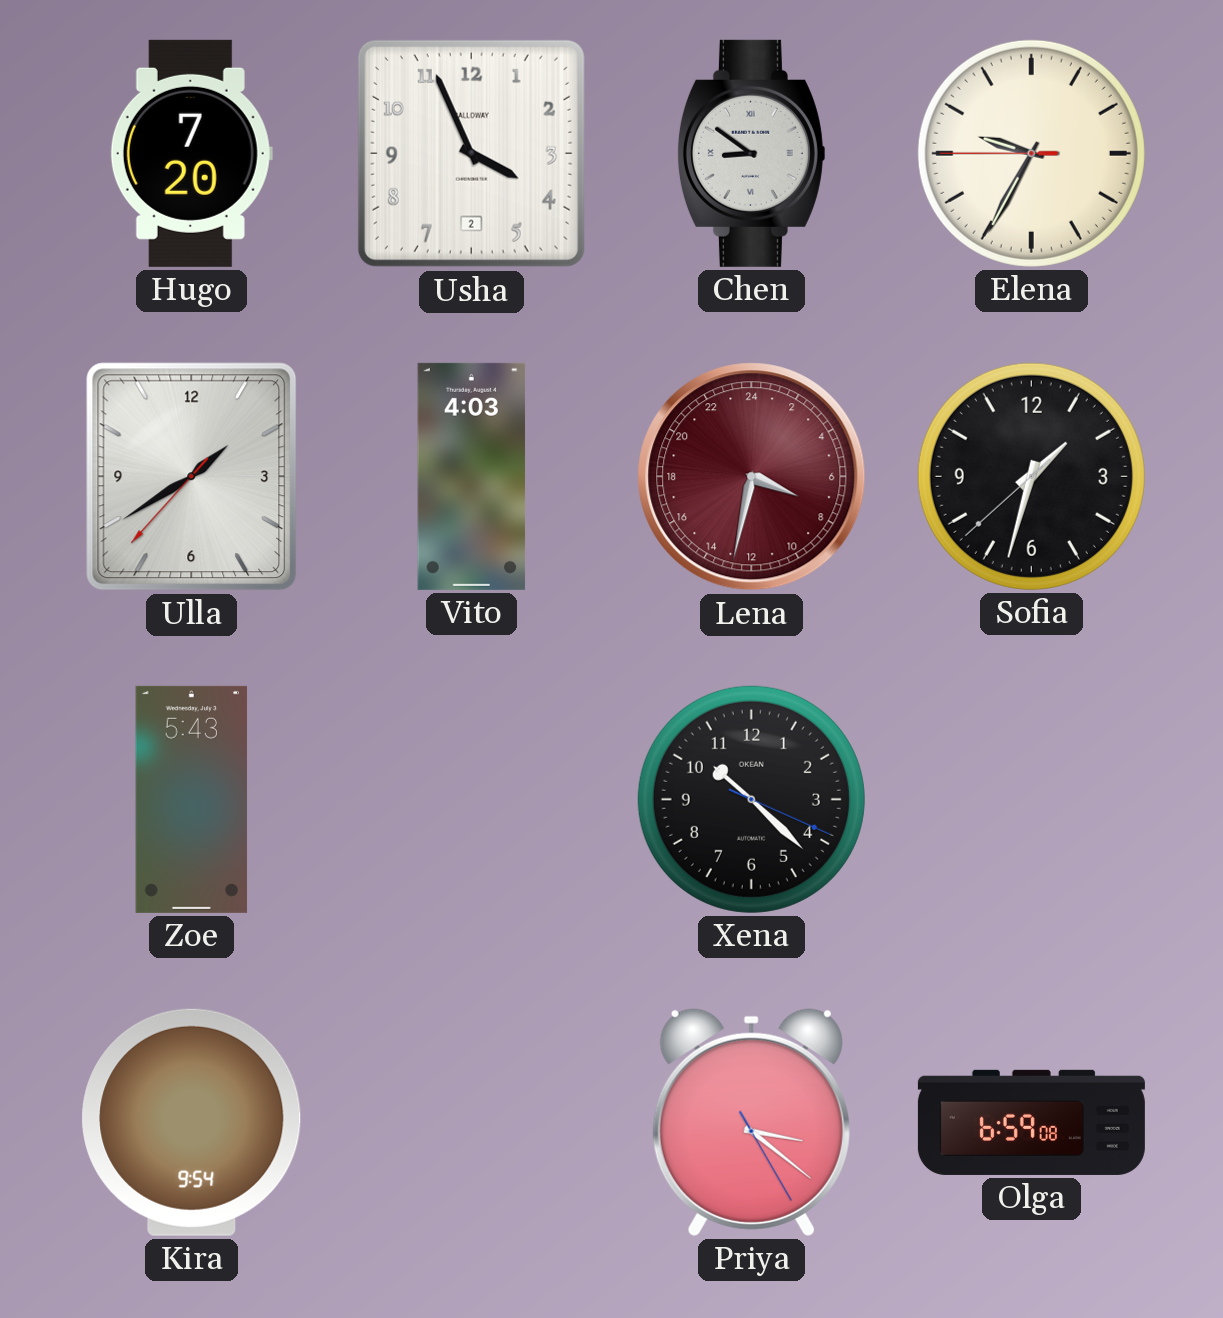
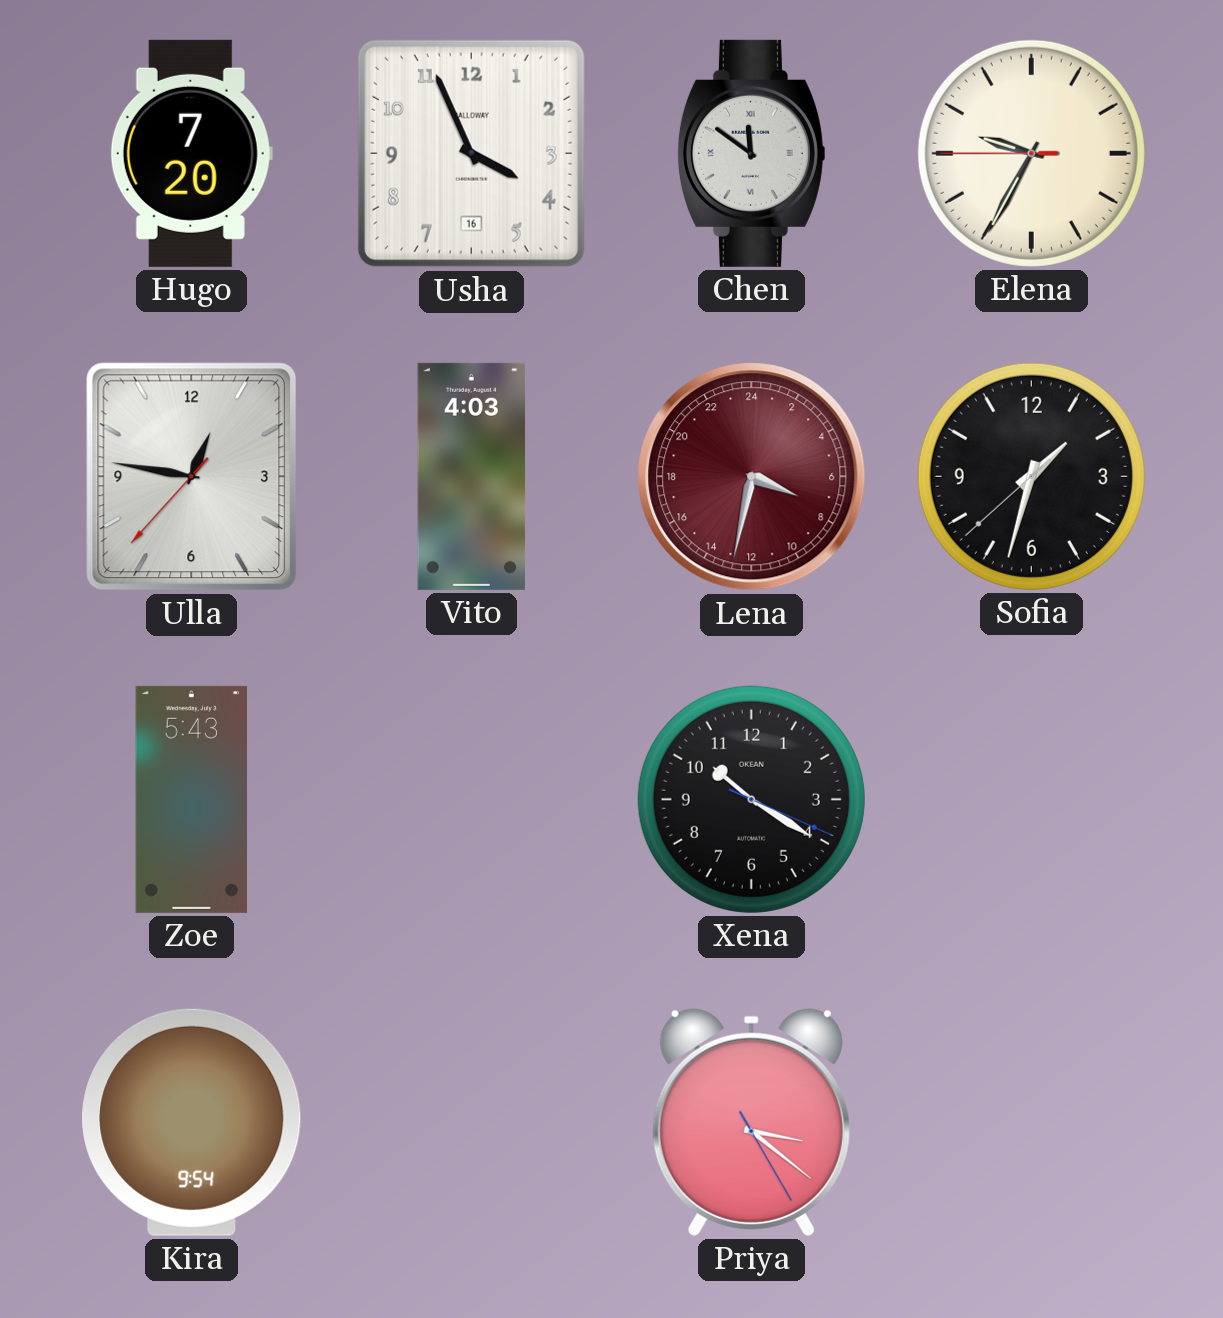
Usha date: 2 -> 16 (471, 153)
Chen: 8:51 -> 11:51 (751, 153)
Ulla: 1:39 -> 12:46 (192, 477)
Xena: 10:22 -> 10:20 (751, 799)
Olga: 6:59 -> none (1031, 1122)
